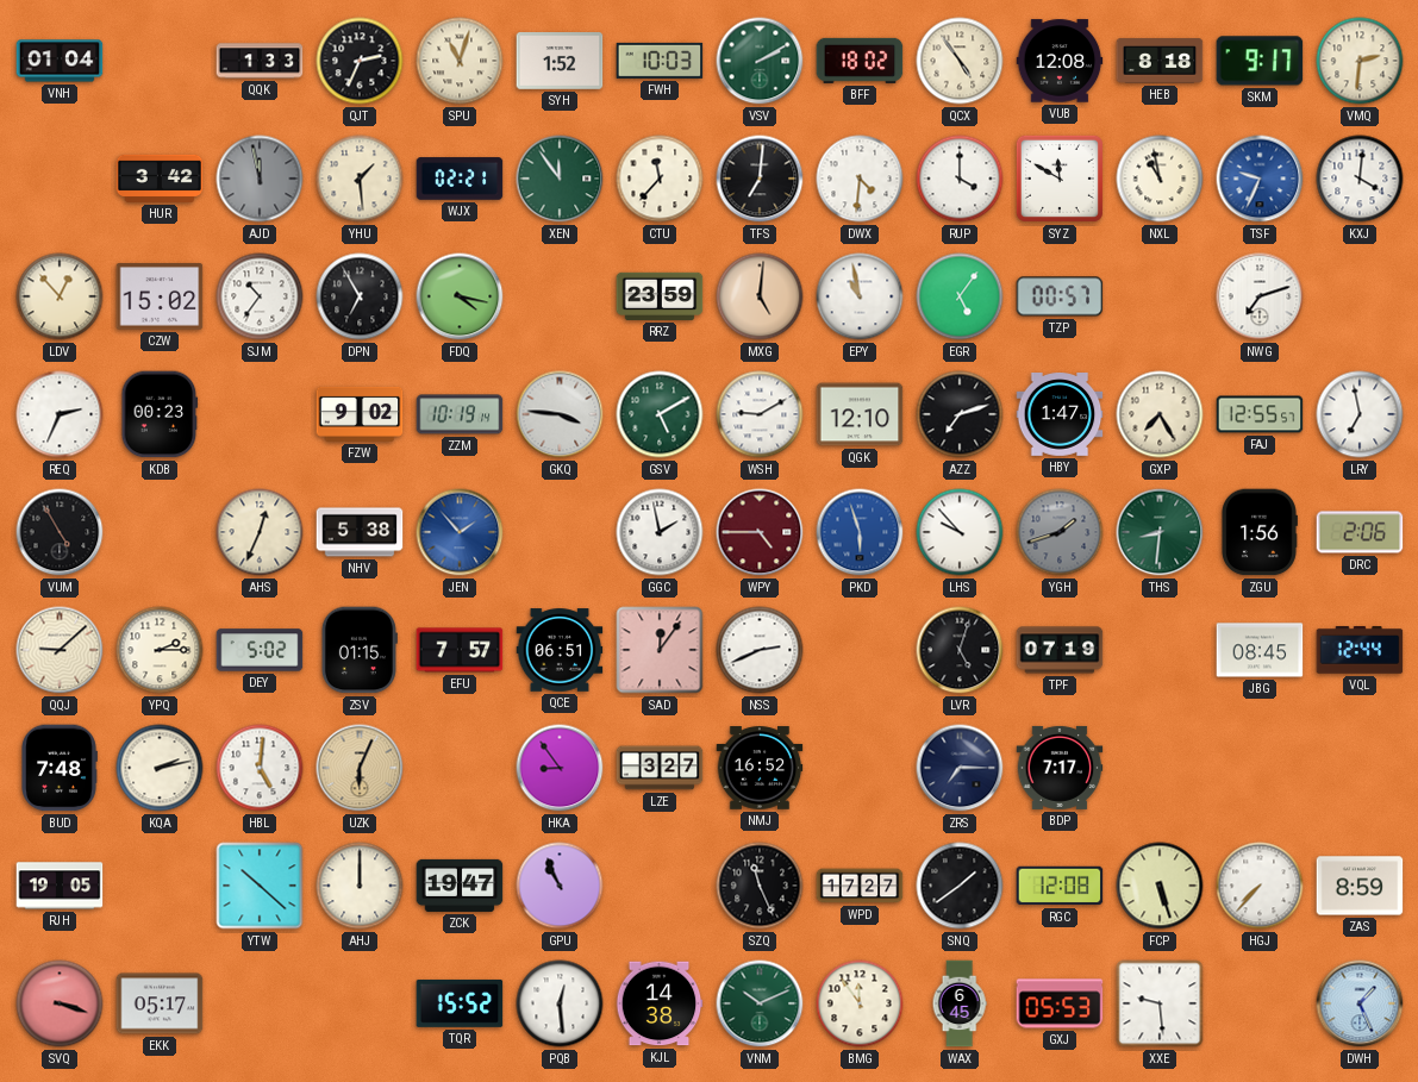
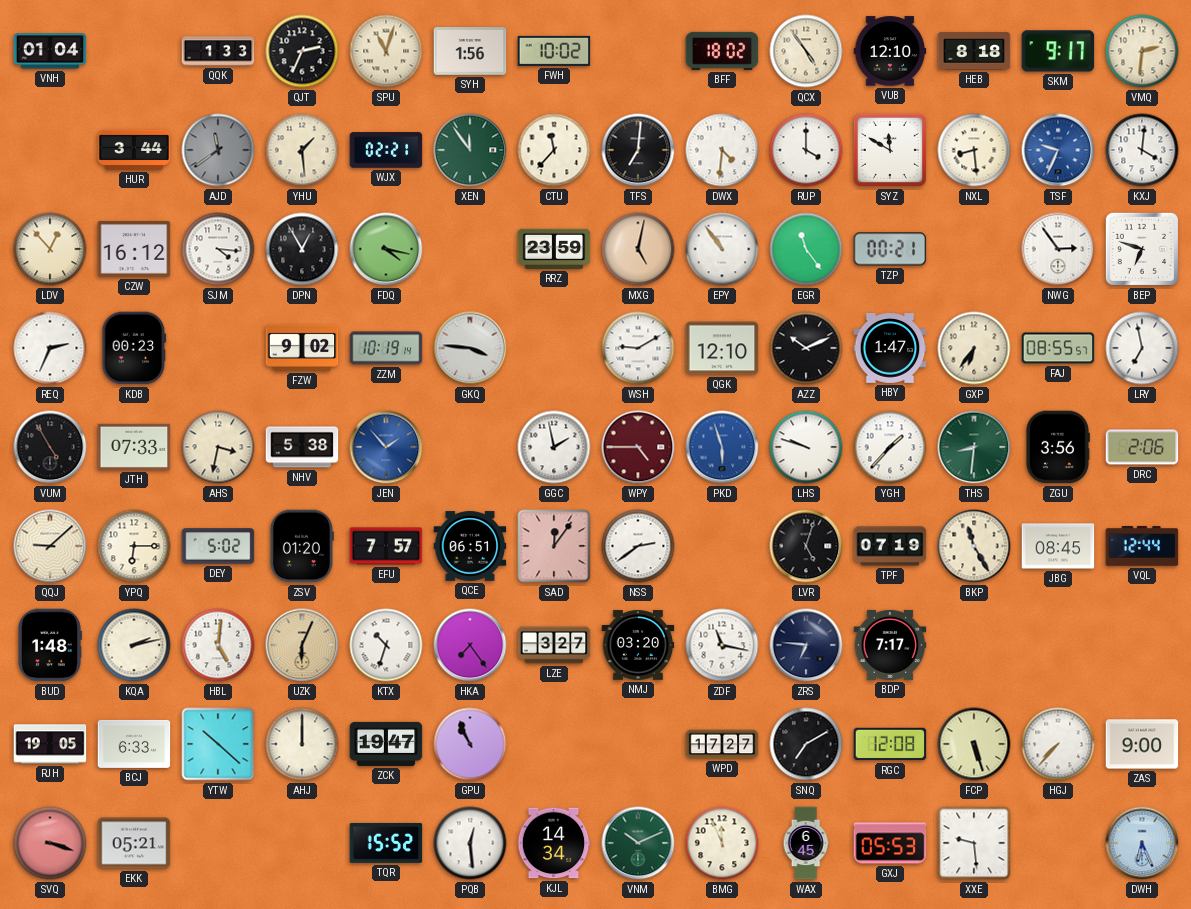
SYH: 1:52 -> 1:56 (470, 51)
FWH: 10:03 -> 10:02 (554, 51)
VSV: 2:10 -> none (760, 61)
VUB: 12:08 -> 12:10 (890, 51)
HUR: 3:42 -> 3:44 (134, 150)
AJD: 11:58 -> 11:39 (218, 150)
NXL: 10:58 -> 8:29 (974, 150)
CZW: 15:02 -> 16:12 (134, 250)
SJM: 10:36 -> 4:16 (218, 249)
DPN: 6:55 -> 12:55 (302, 249)
MXG: 5:01 -> 5:02 (638, 249)
EPY: 10:58 -> 10:54 (722, 249)
EGR: 5:06 -> 11:24 (806, 249)
TZP: 00:57 -> 00:21 (890, 249)
NWG: 7:12 -> 2:54 (1058, 249)
BEP: none -> 6:48 (1142, 249)
GSV: 5:10 -> none (660, 414)
AZZ: 7:12 -> 10:11 (806, 348)
GXP: 7:25 -> 6:36 (974, 348)
FAJ: 12:55 -> 08:55 (1058, 348)
JTH: none -> 07:33 (134, 447)
AHS: 12:34 -> 3:32 (218, 447)
LHS: 9:53 -> 9:48 (806, 447)
YGH: 1:42 -> 1:37 (890, 447)
YGH dial: grey -> white (890, 447)
ZGU: 1:56 -> 3:56 (1057, 447)
YPQ: 2:15 -> 6:15 (134, 546)
ZSV: 01:15 -> 01:20 (302, 546)
NSS: 2:41 -> 2:39 (638, 546)
BKP: none -> 11:25 (974, 546)
BUD: 7:48 -> 1:48 (50, 645)
KTX: none -> 10:33 (386, 645)
HKA: 8:54 -> 7:24 (470, 645)
NMJ: 16:52 -> 03:20 (638, 645)
ZDF: none -> 11:17 (722, 645)
ZRS: 7:15 -> 6:46 (806, 645)
BCJ: none -> 6:33 (134, 744)
SZQ: 11:26 -> none (760, 886)
SNQ: 1:39 -> 7:10 (806, 744)
ZAS: 8:59 -> 9:00 (1142, 744)
EKK: 05:17 -> 05:21 (134, 843)
KJL: 14:38 -> 14:34 (554, 843)
BMG: 11:54 -> 11:56 (722, 843)
DWH: 1:26 -> 6:26 (1142, 843)
